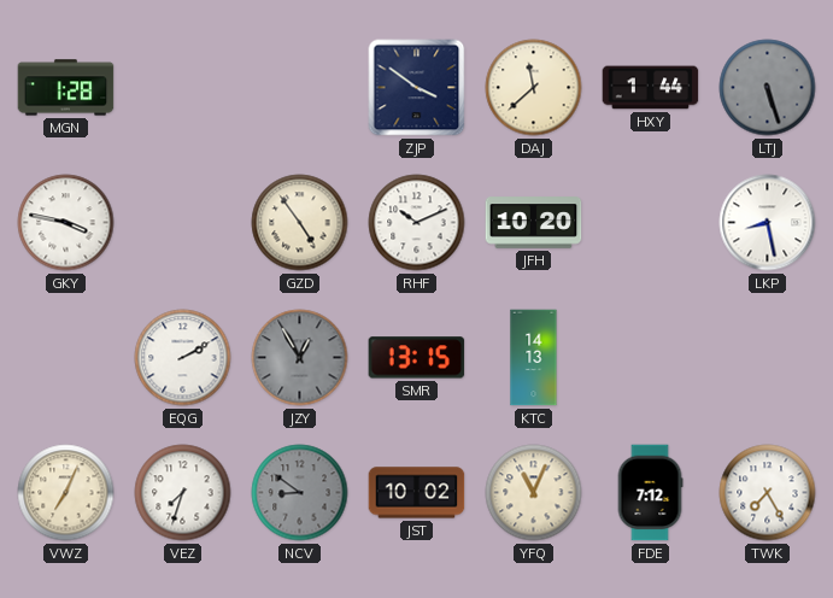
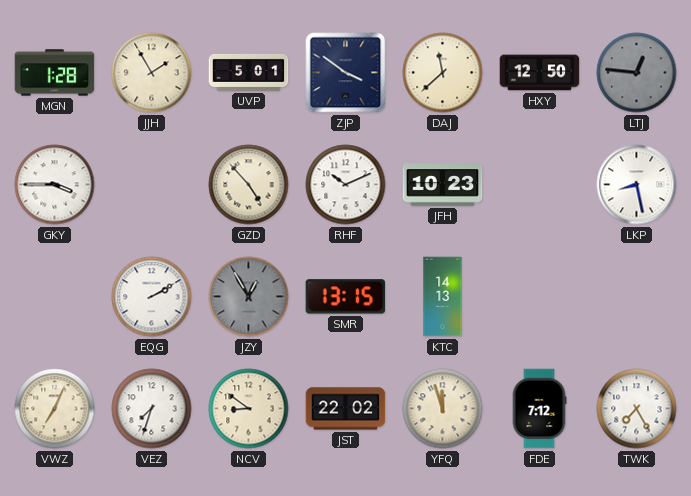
JJH: none -> 1:55 (152, 73)
UVP: none -> 5:01 (249, 72)
HXY: 1:44 -> 12:50 (540, 73)
LTJ: 5:27 -> 12:46 (637, 73)
GKY: 3:47 -> 3:45 (55, 185)
GZD: 4:54 -> 4:53 (249, 185)
JFH: 10:20 -> 10:23 (443, 185)
NCV dial: grey -> cream (249, 409)
JST: 10:02 -> 22:02 (346, 409)
YFQ: 11:04 -> 11:57 (443, 409)
